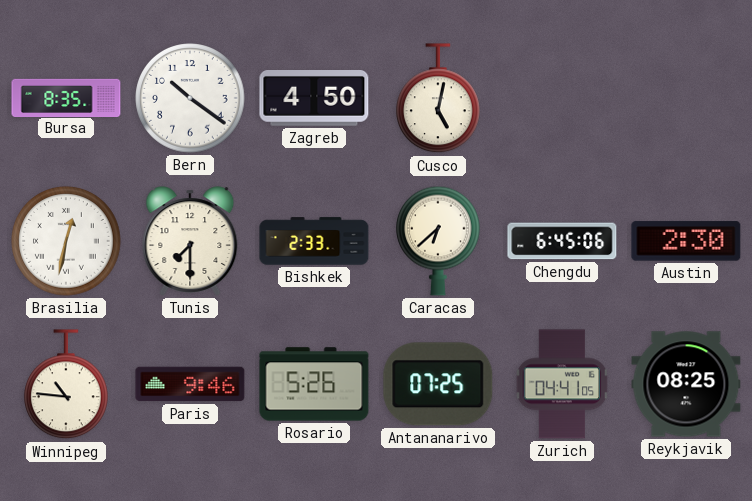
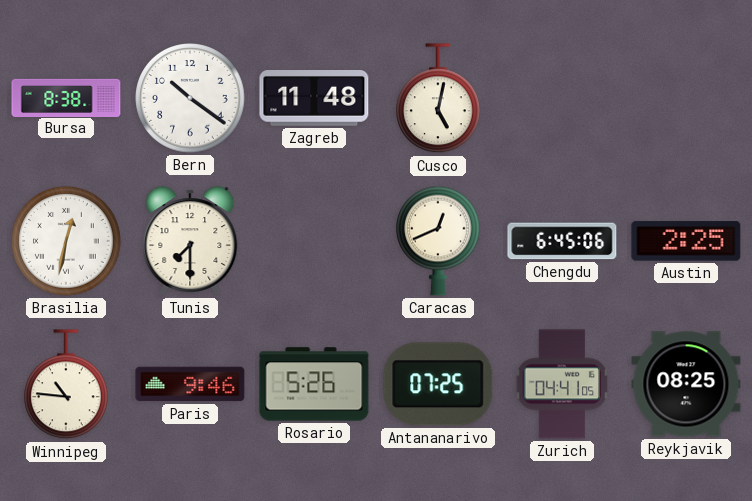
Bursa: 8:35 -> 8:38 (66, 97)
Zagreb: 4:50 -> 11:48 (314, 99)
Bishkek: 2:33 -> none (314, 241)
Caracas: 6:38 -> 12:41 (439, 241)
Austin: 2:30 -> 2:25 (686, 241)
